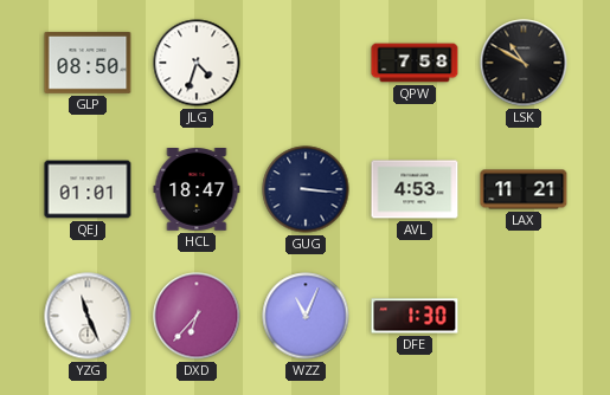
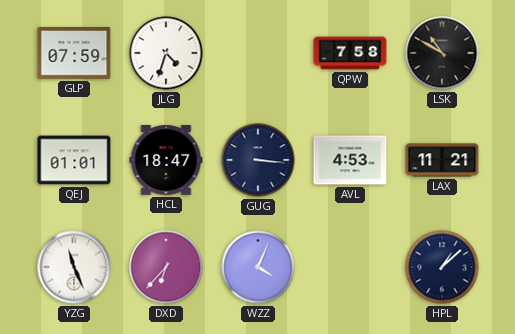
GLP: 08:50 -> 07:59 (74, 53)
WZZ: 11:04 -> 4:04 (258, 267)
DFE: 1:30 -> none (415, 316)
HPL: none -> 1:08 (442, 267)
